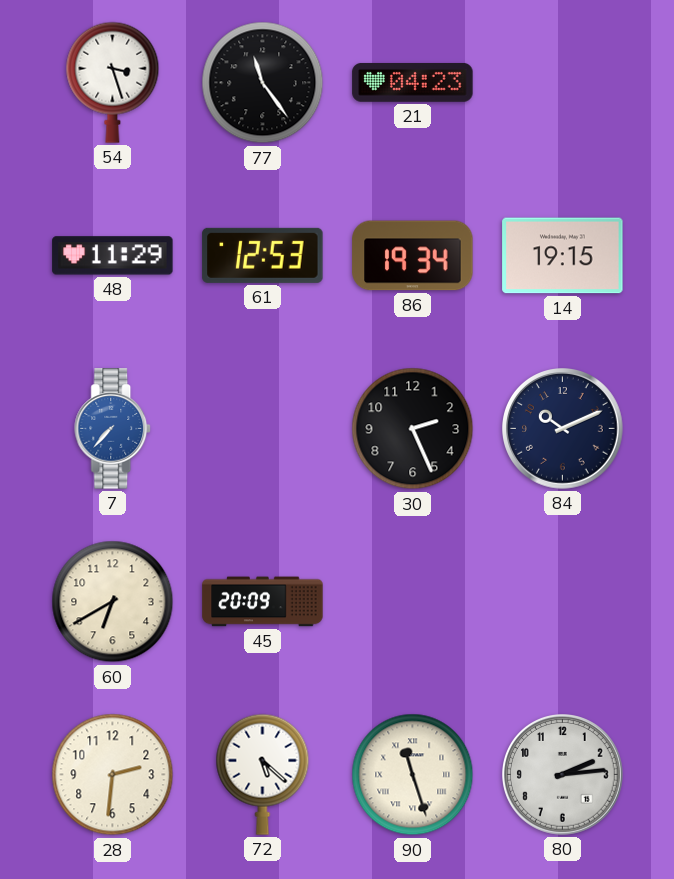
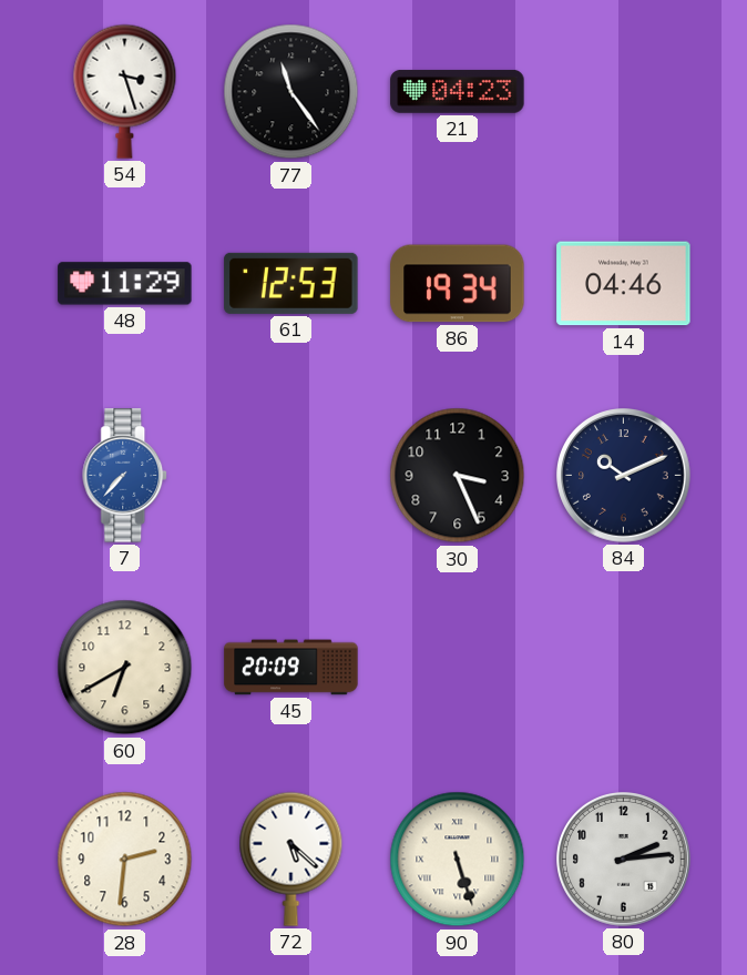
14: 19:15 -> 04:46 (624, 284)
30: 2:26 -> 3:26 (458, 476)
90: 11:27 -> 5:27 (458, 860)
